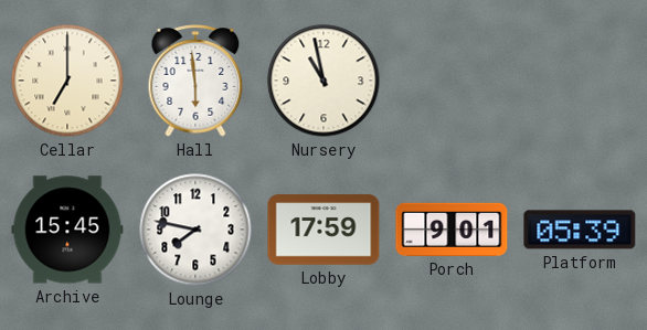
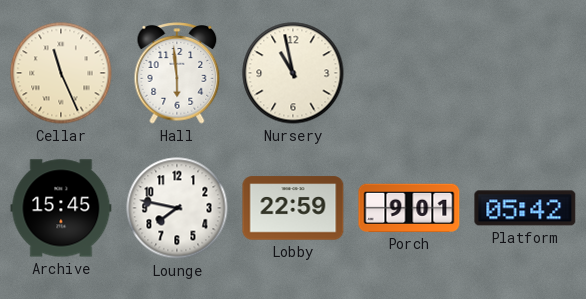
Cellar: 7:00 -> 11:26 (61, 73)
Lobby: 17:59 -> 22:59 (293, 208)
Platform: 05:39 -> 05:42 (525, 208)
